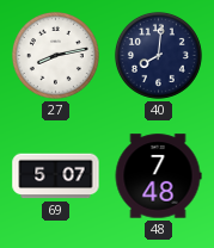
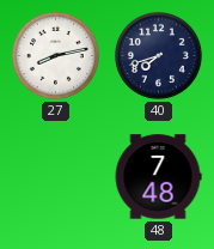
40: 8:01 -> 7:42 (158, 55)
69: 5:07 -> none (56, 176)
